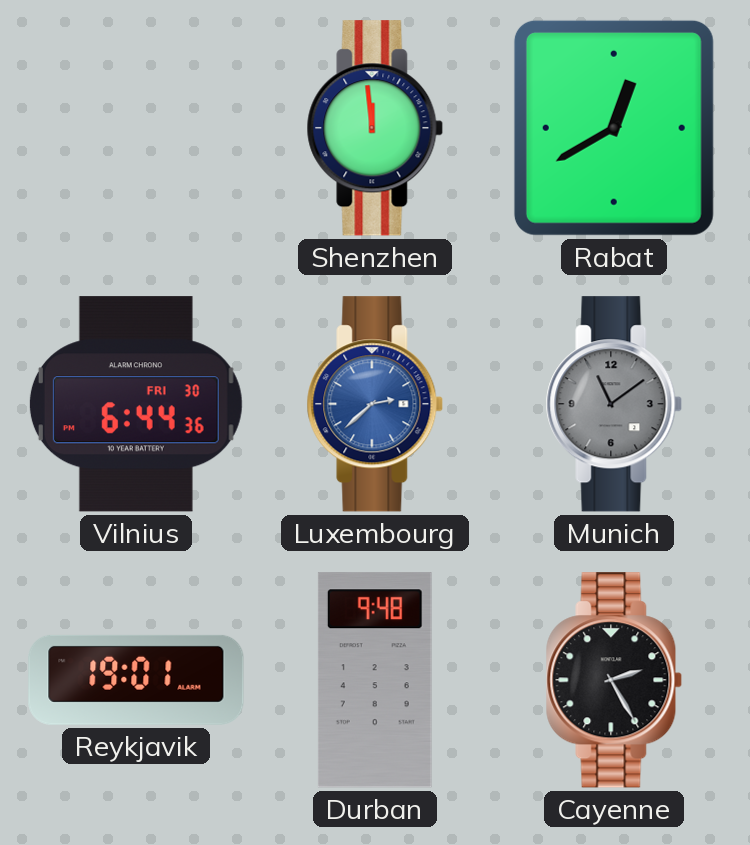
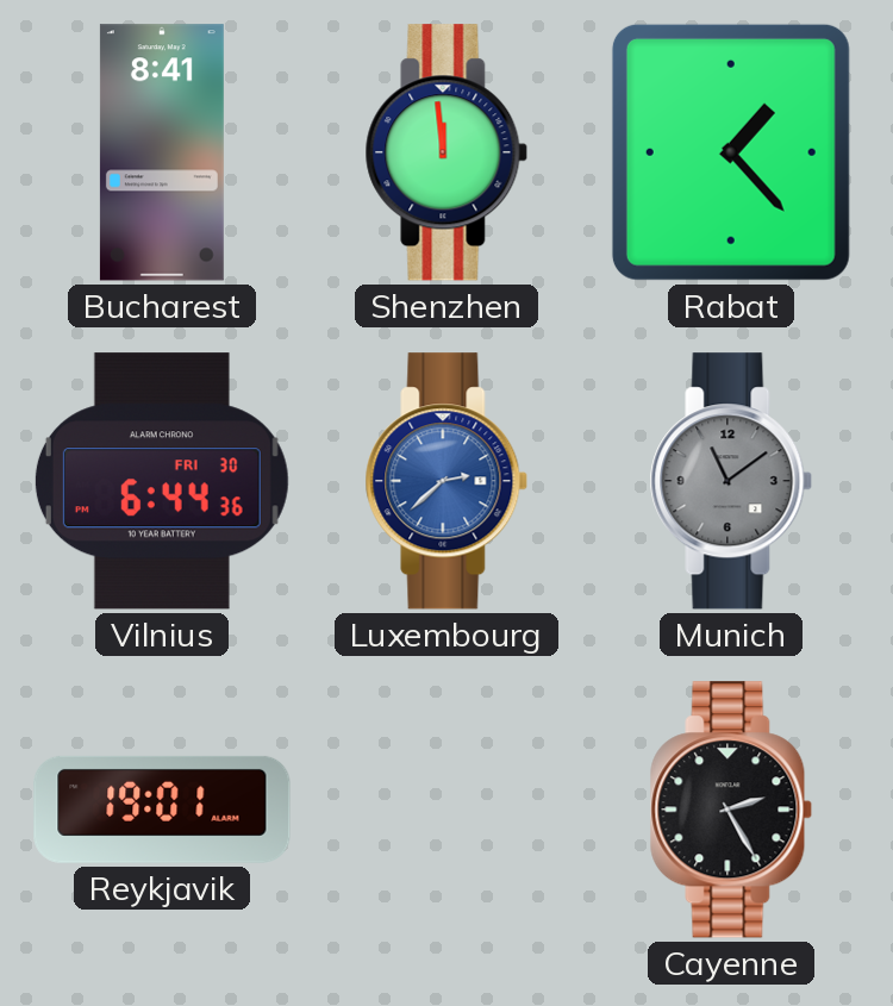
Bucharest: none -> 8:41 (162, 152)
Rabat: 12:40 -> 1:23 (731, 152)
Durban: 9:48 -> none (375, 680)
